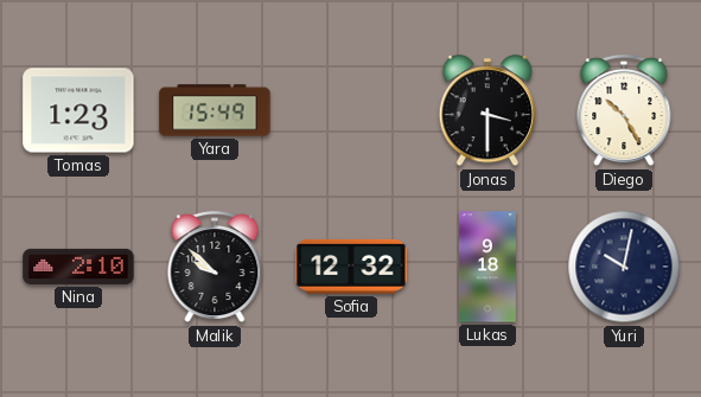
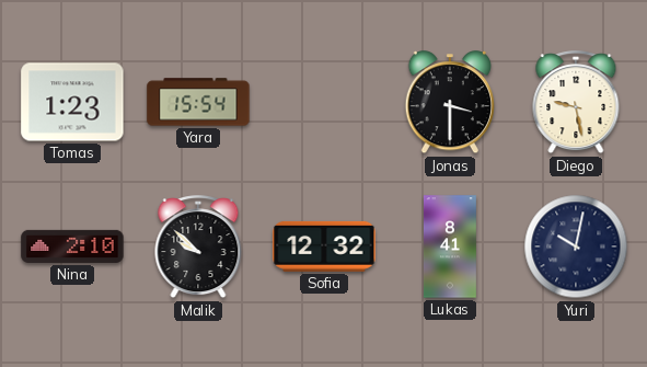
Yara: 15:49 -> 15:54 (198, 102)
Diego: 10:25 -> 9:28 (576, 103)
Lukas: 9:18 -> 8:41 (450, 246)
